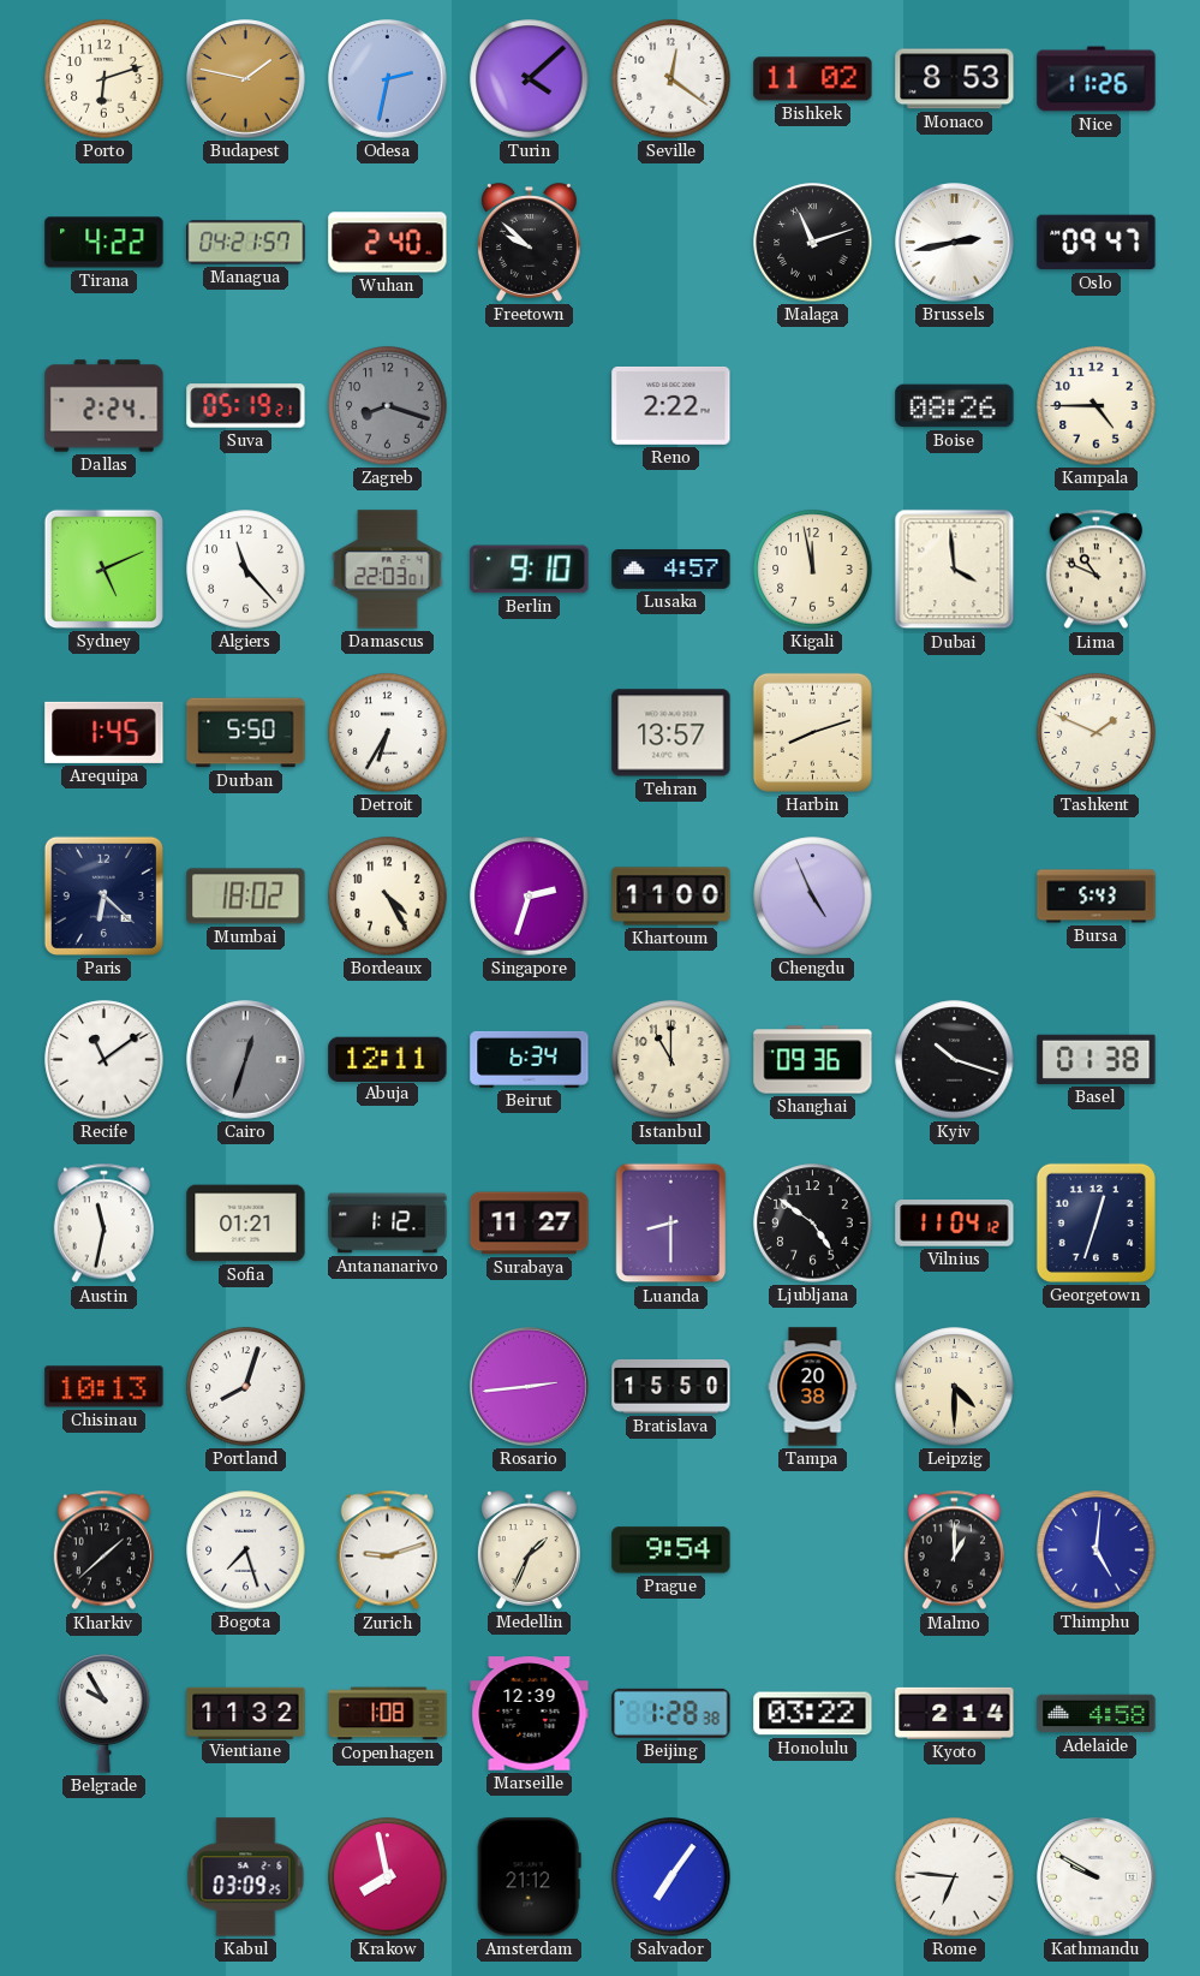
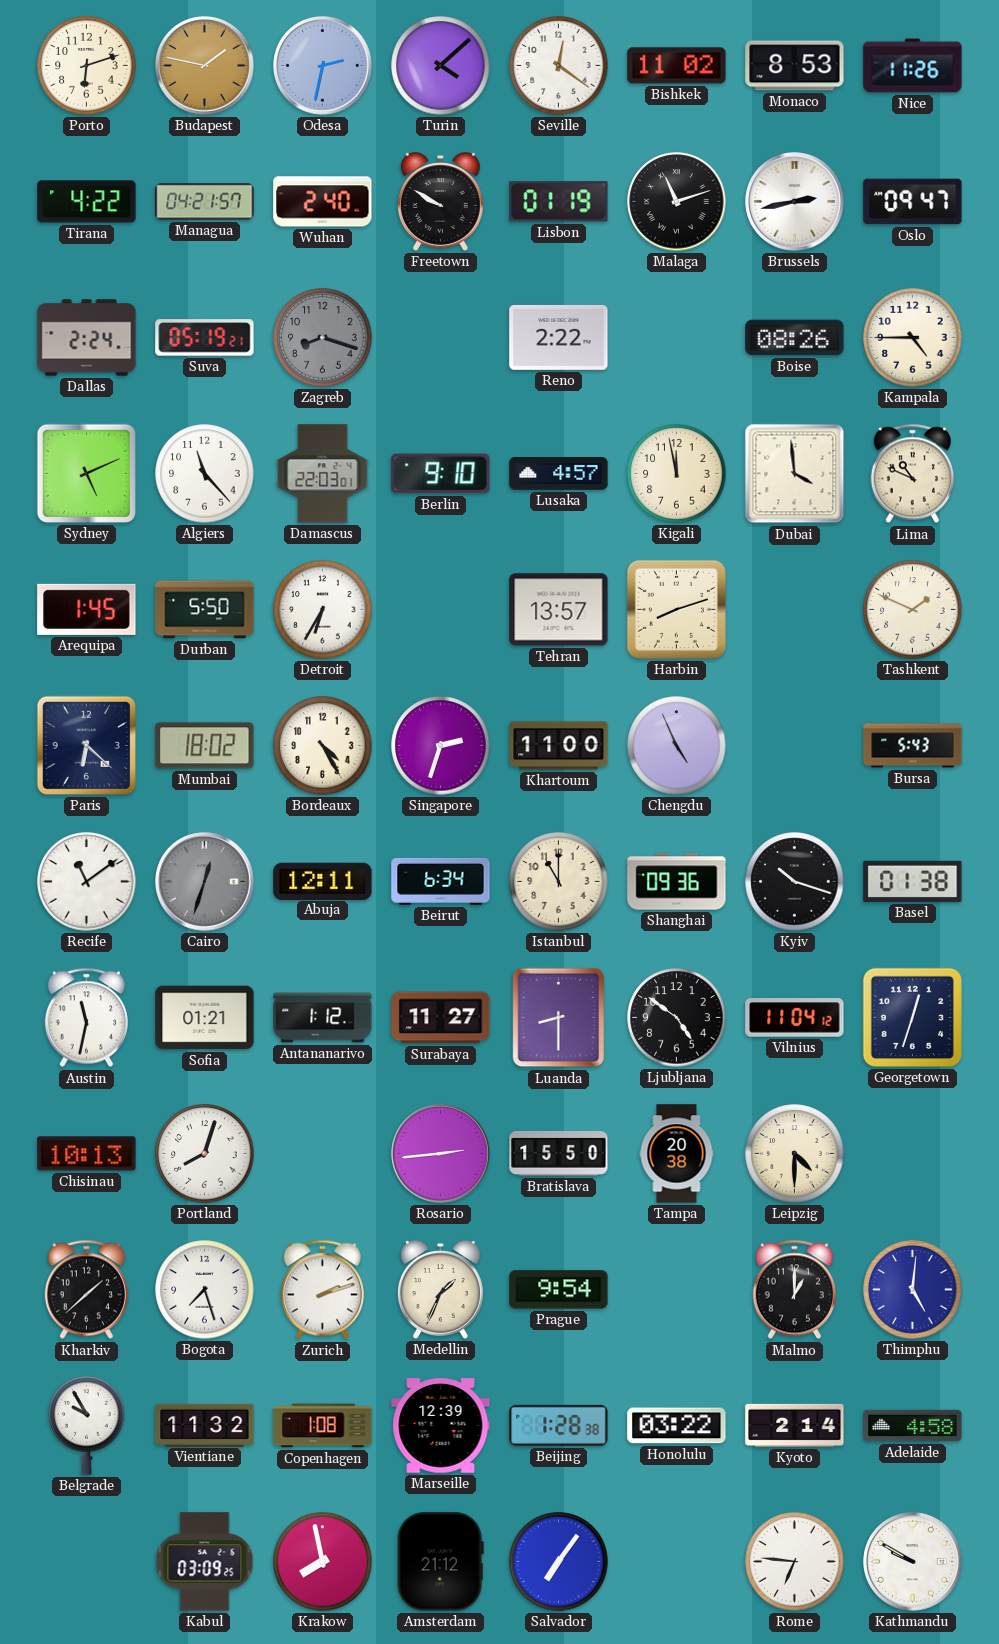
Freetown: 9:52 -> 9:50 (440, 202)
Lisbon: none -> 01:19 (559, 202)
Zurich: 9:12 -> 2:12 (322, 1290)
